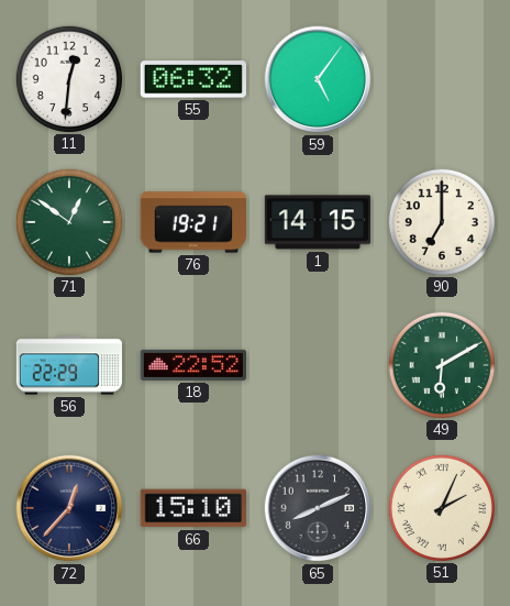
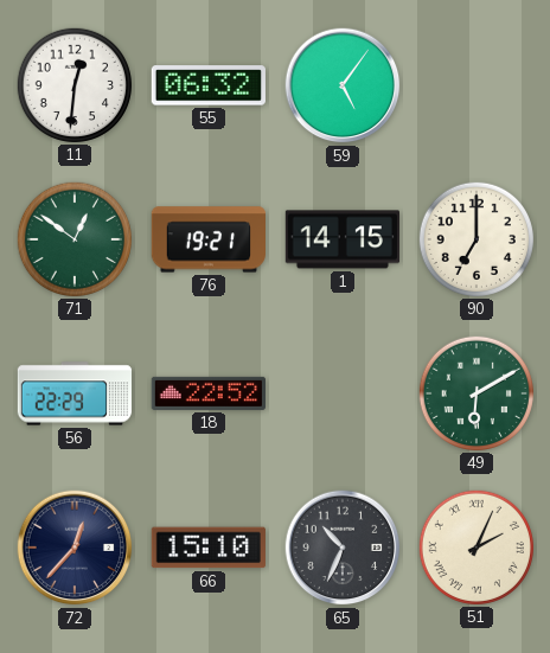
65: 8:11 -> 10:34 (343, 548)
